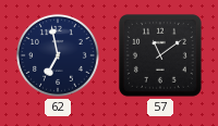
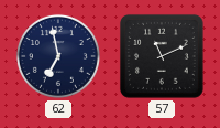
57: 11:09 -> 11:11 (162, 56)
